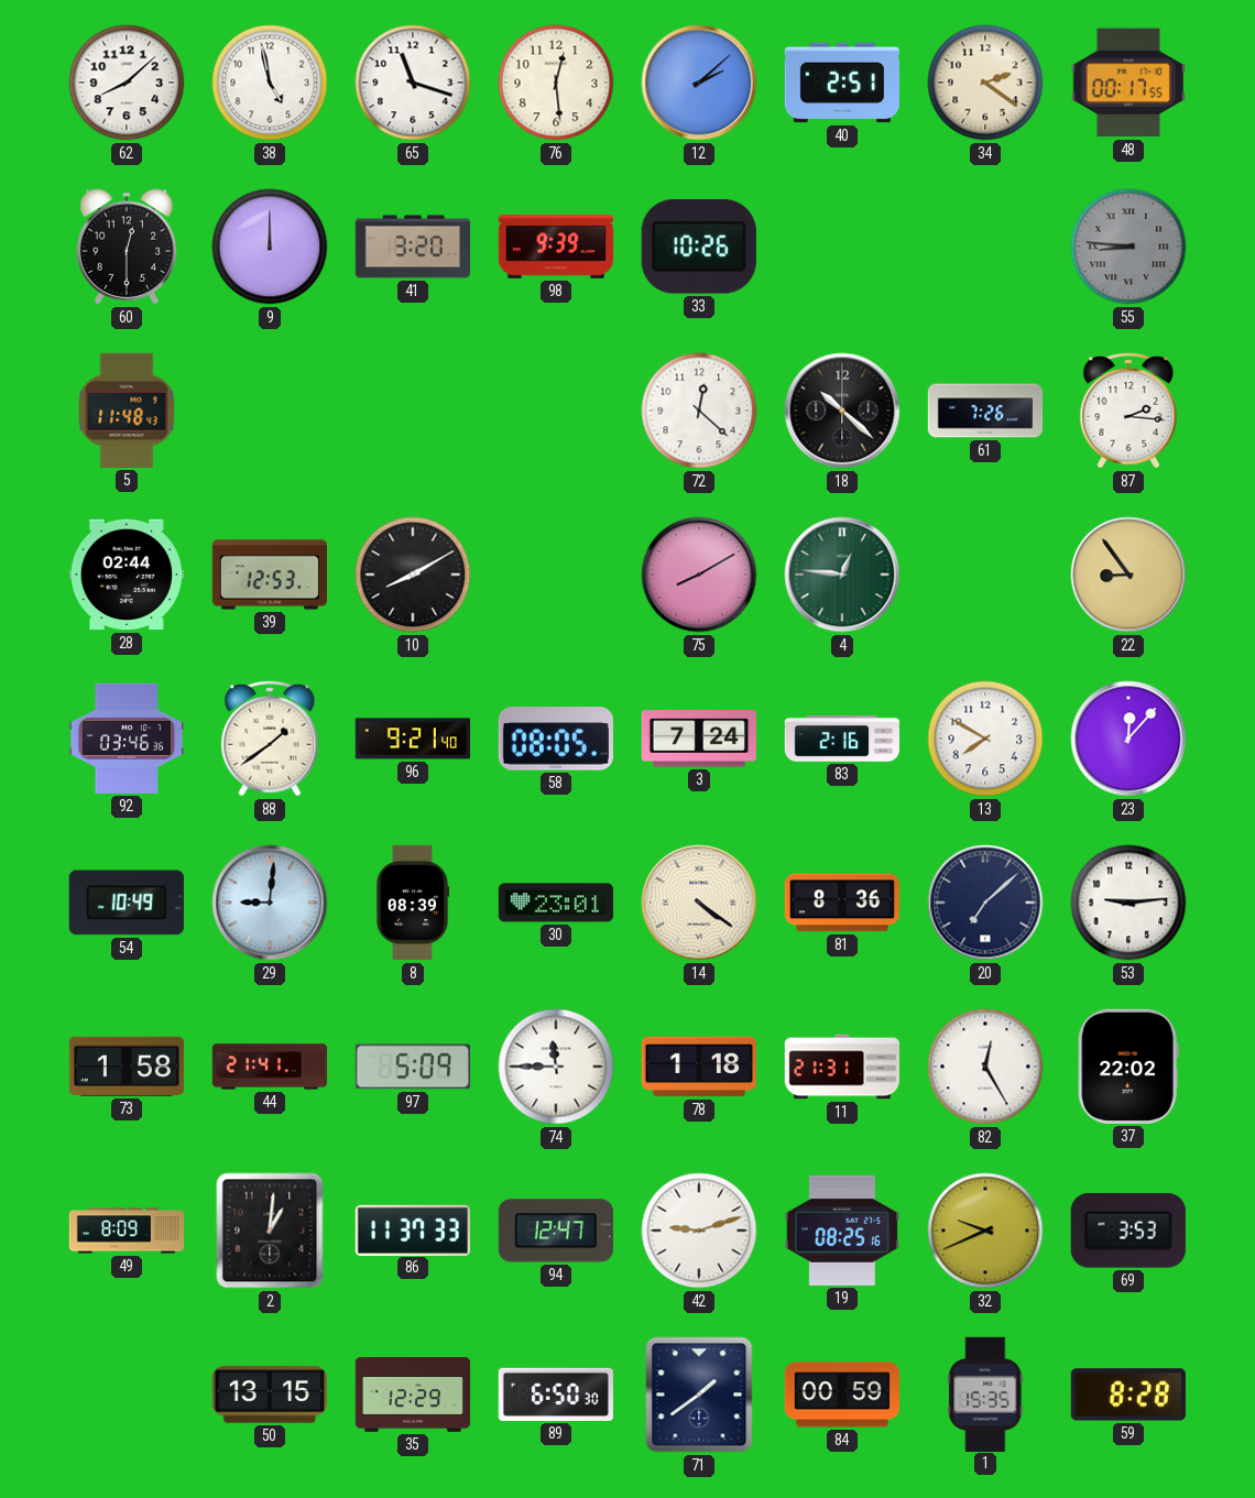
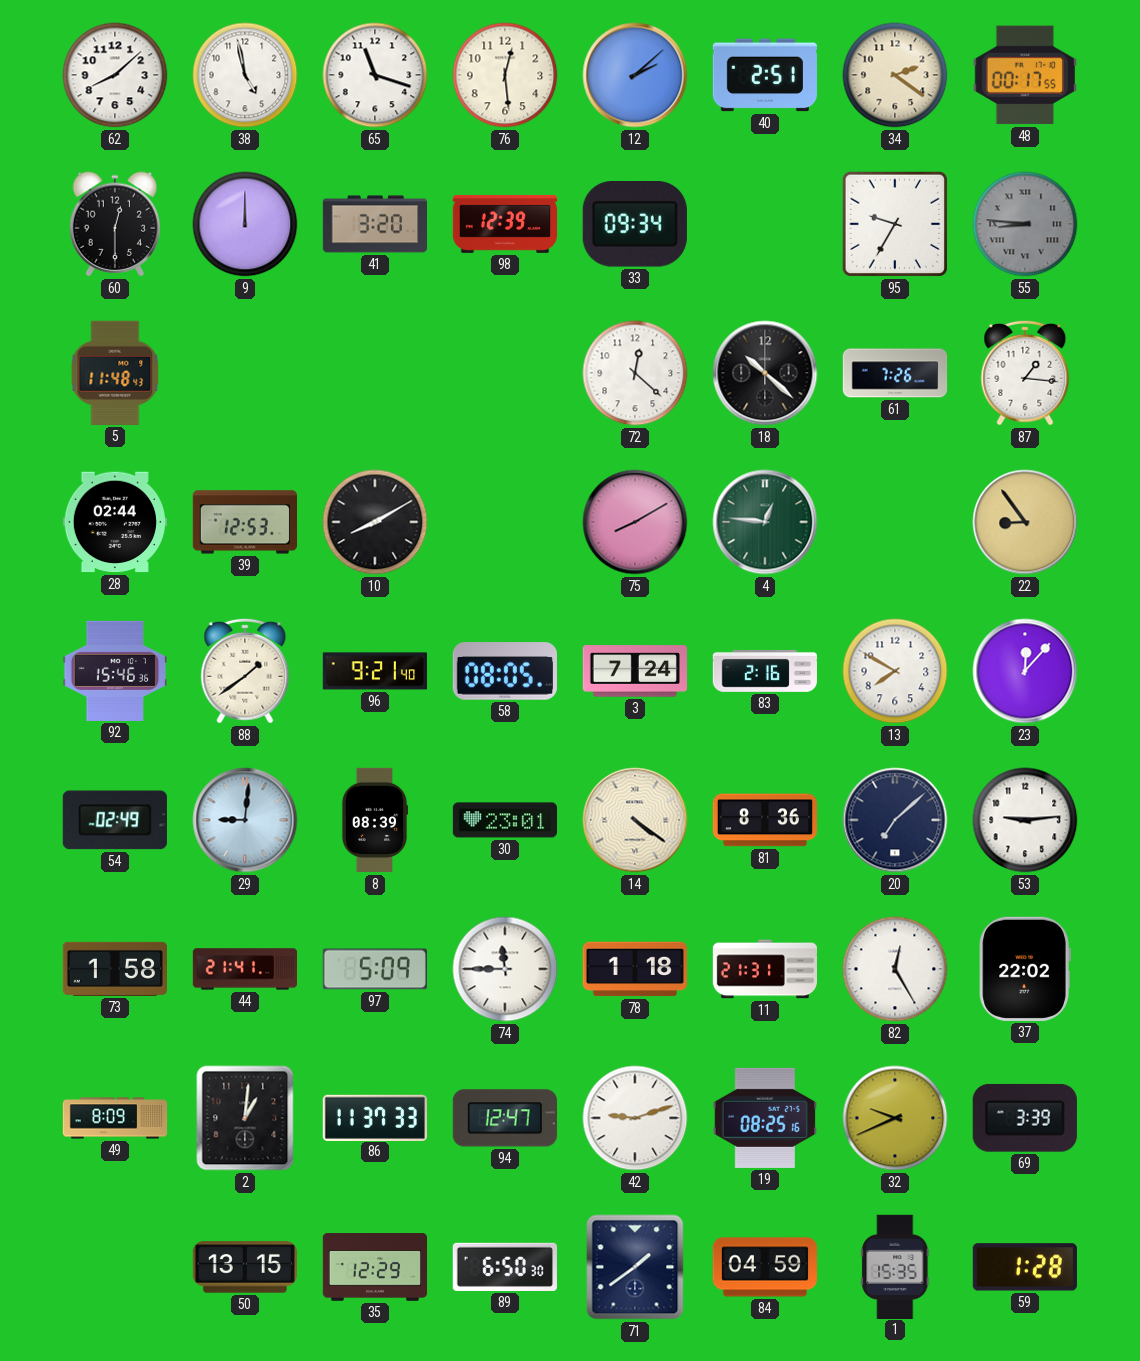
98: 9:39 -> 12:39 (505, 224)
33: 10:26 -> 09:34 (635, 224)
95: none -> 9:35 (895, 224)
87: 2:16 -> 1:16 (1025, 373)
92: 03:46 -> 15:46 (114, 671)
54: 10:49 -> 02:49 (115, 820)
69: 3:53 -> 3:39 (1025, 1118)
84: 00:59 -> 04:59 (764, 1267)
59: 8:28 -> 1:28 (1025, 1267)
